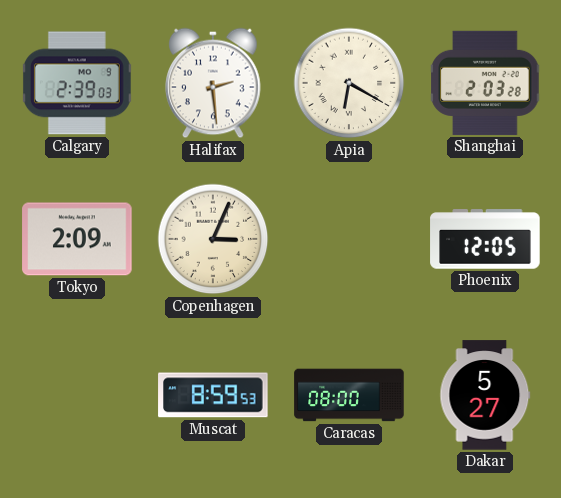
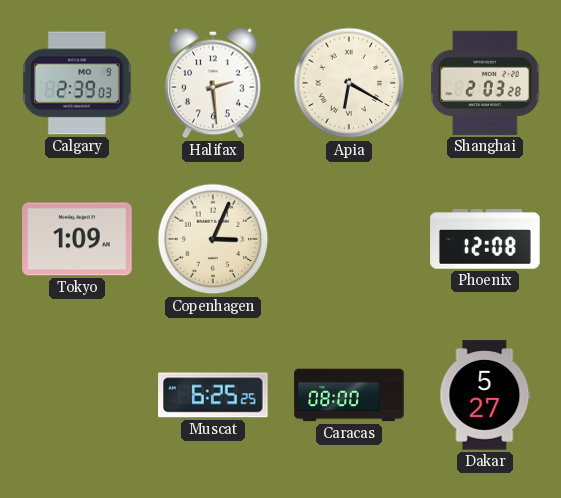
Tokyo: 2:09 -> 1:09 (77, 239)
Phoenix: 12:05 -> 12:08 (485, 239)
Muscat: 8:59 -> 6:25 (213, 395)
